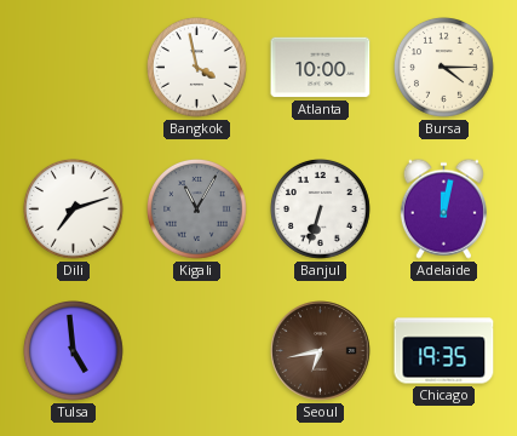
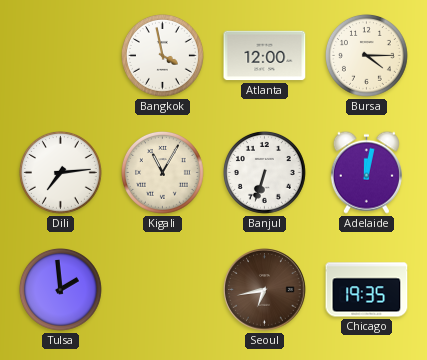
Atlanta: 10:00 -> 12:00 (265, 56)
Dili: 7:12 -> 7:14 (61, 173)
Kigali dial: grey -> cream (163, 173)
Tulsa: 4:59 -> 1:59 (61, 290)
